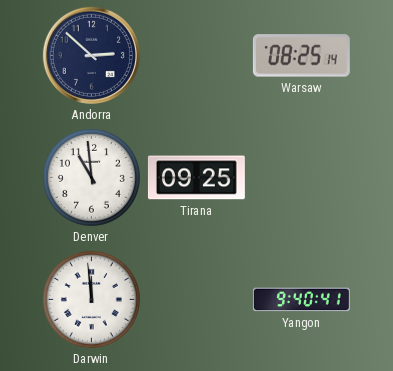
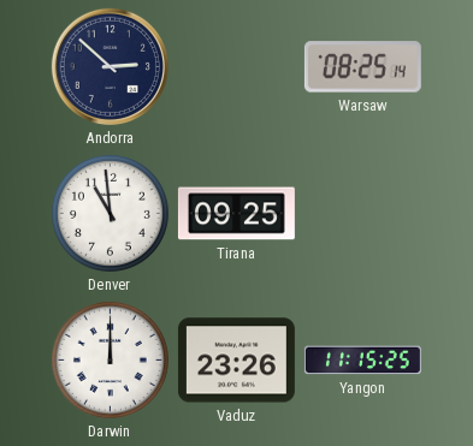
Darwin: 11:59 -> 12:00 (110, 359)
Vaduz: none -> 23:26 (236, 361)
Yangon: 9:40 -> 11:15 (362, 361)
